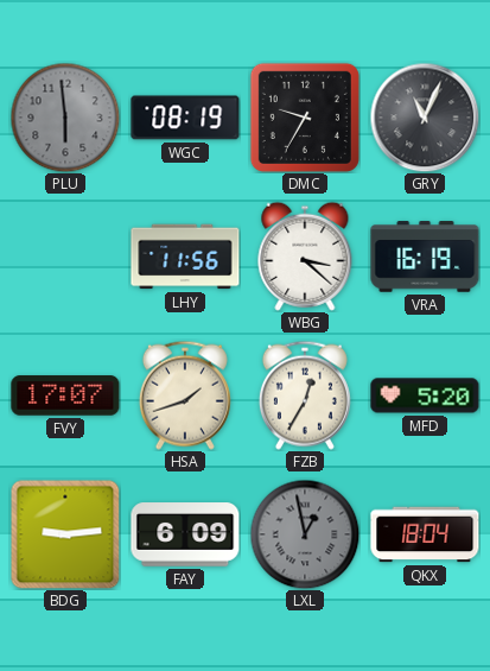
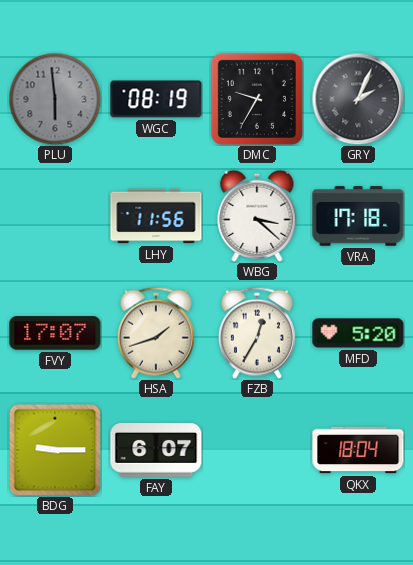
GRY: 11:04 -> 2:04 (358, 99)
VRA: 16:19 -> 17:18 (358, 216)
BDG: 9:14 -> 9:15 (55, 450)
FAY: 6:09 -> 6:07 (156, 450)
LXL: 12:58 -> none (305, 534)
